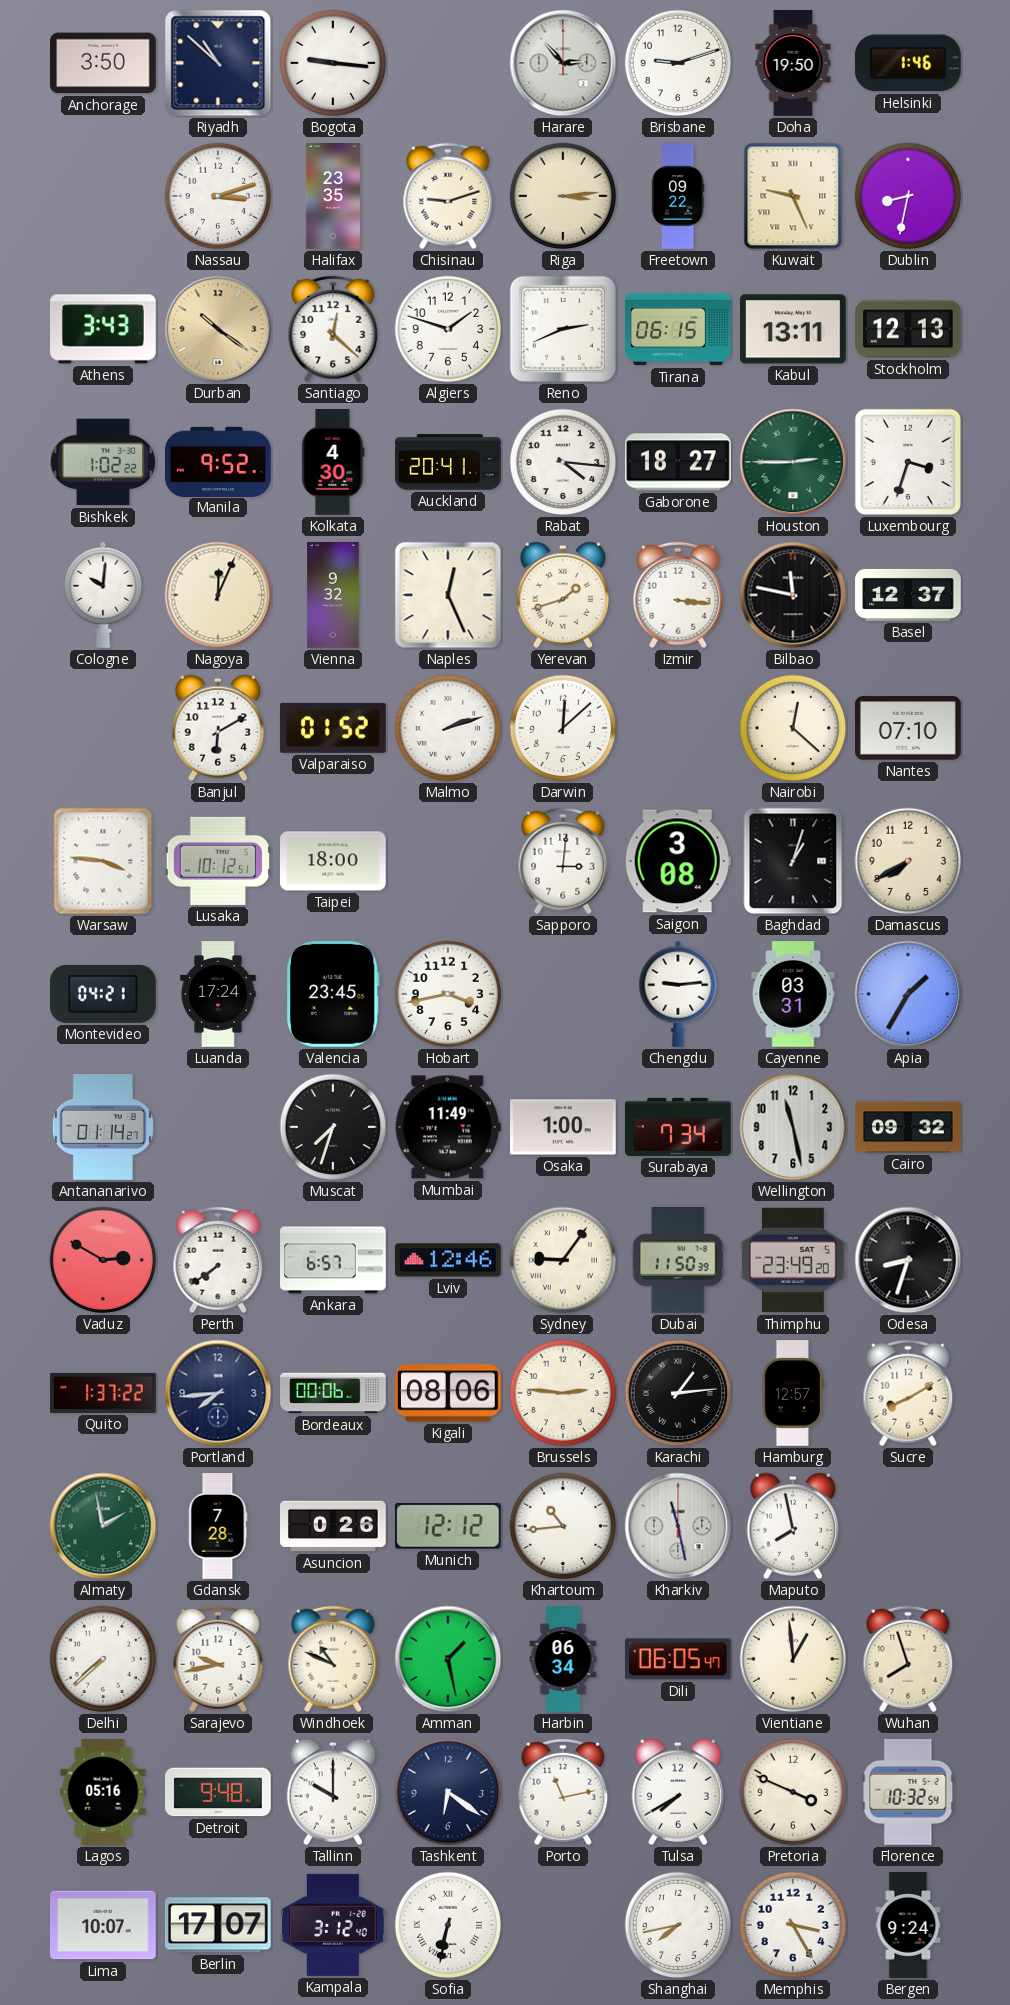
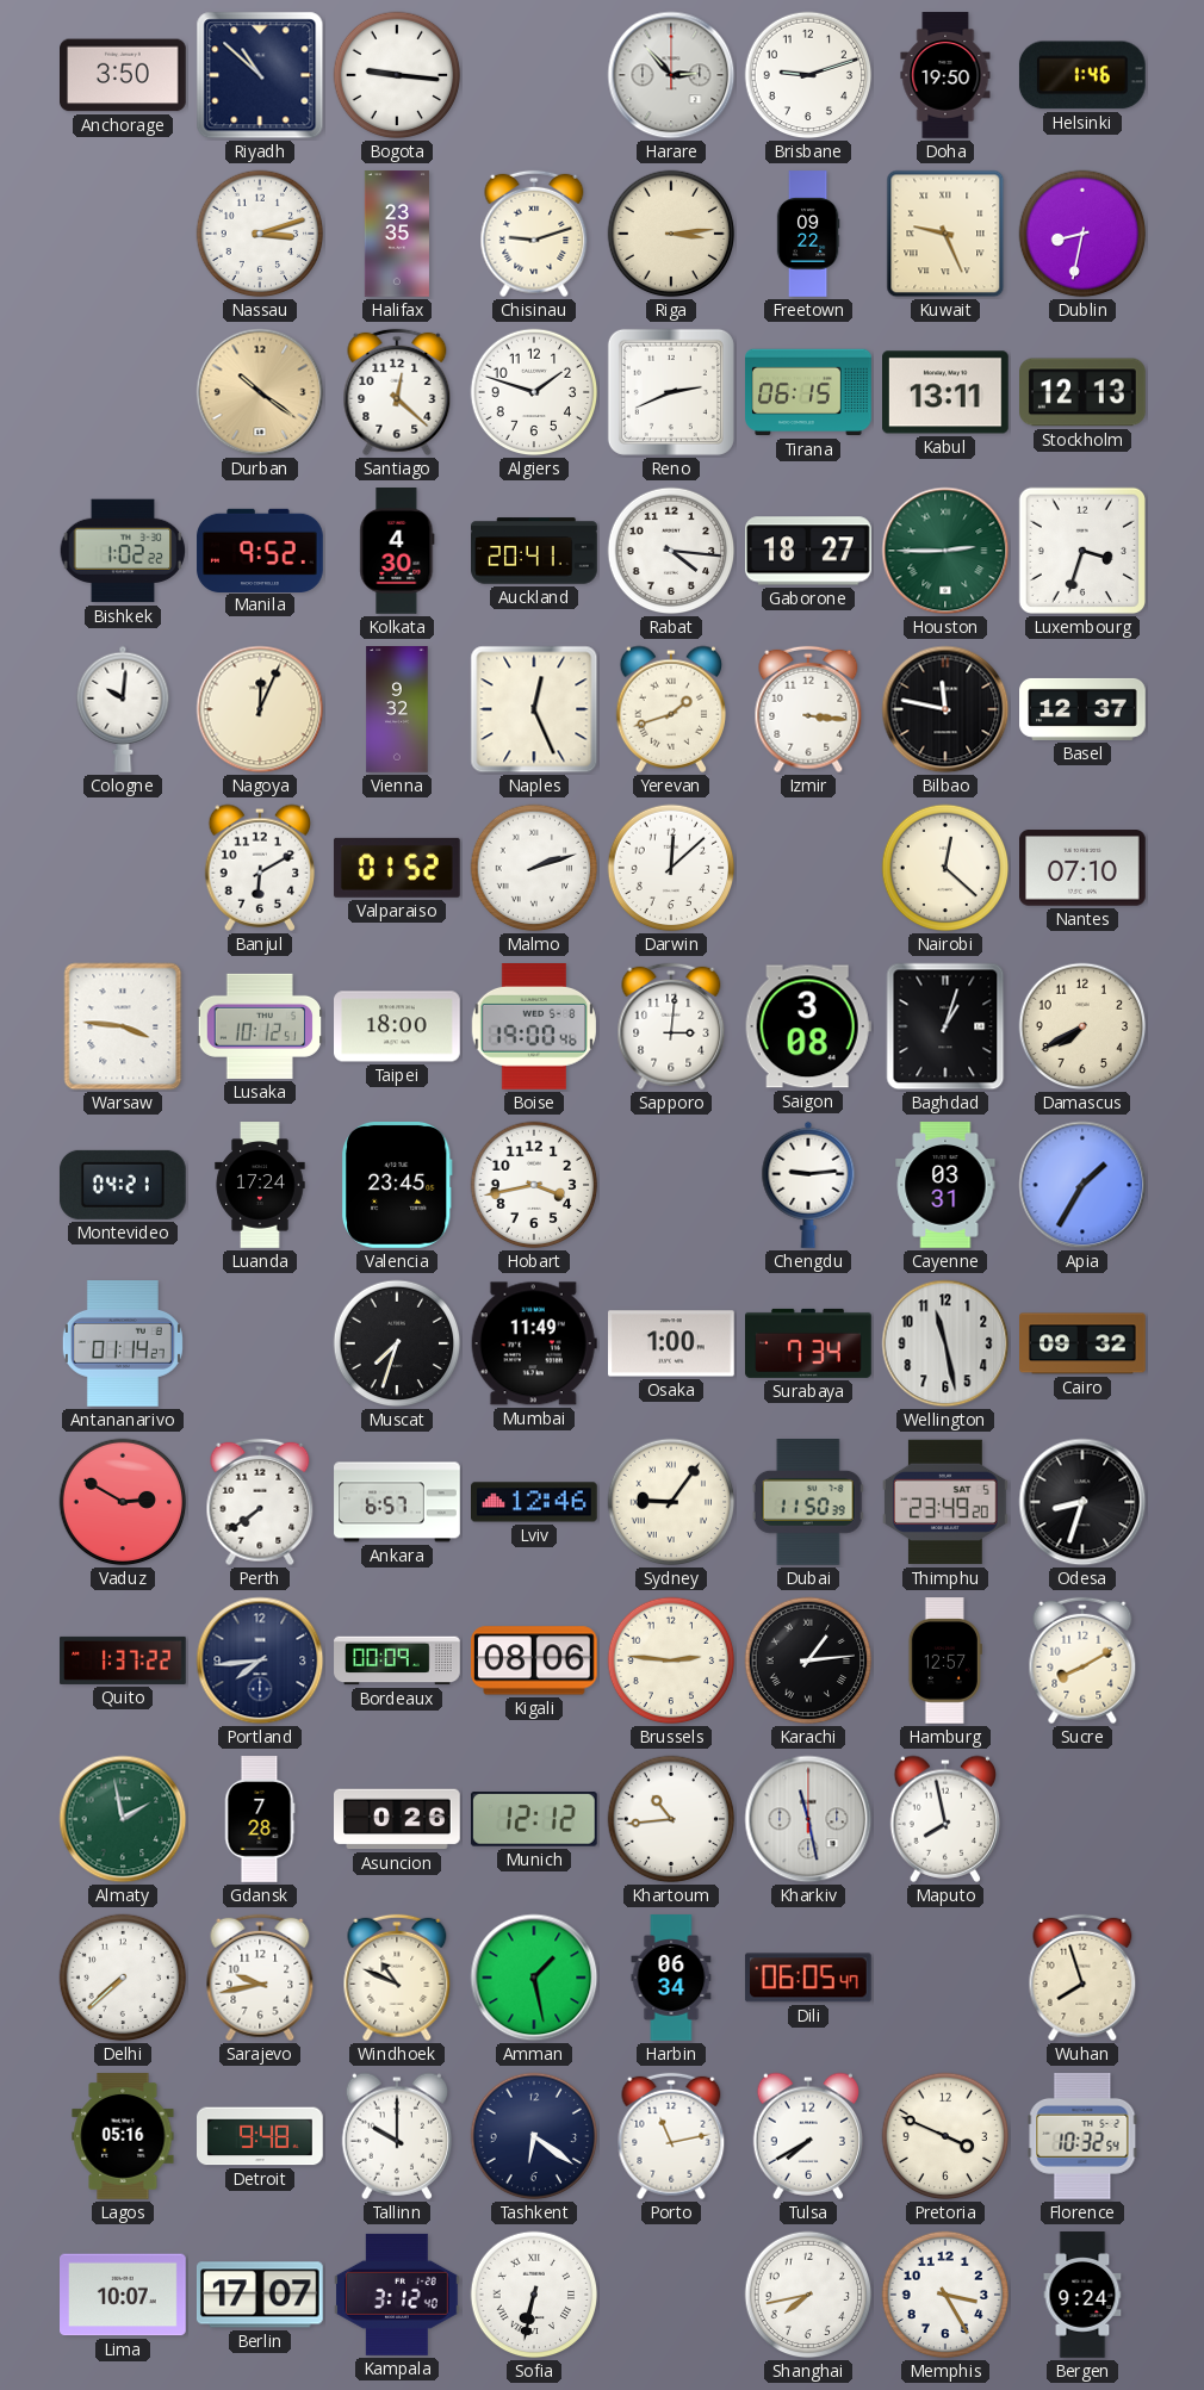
Athens: 3:43 -> none (104, 329)
Boise: none -> 19:00 (534, 1028)
Bordeaux: 00:06 -> 00:09 (397, 1660)
Vientiane: 12:59 -> none (793, 1659)
